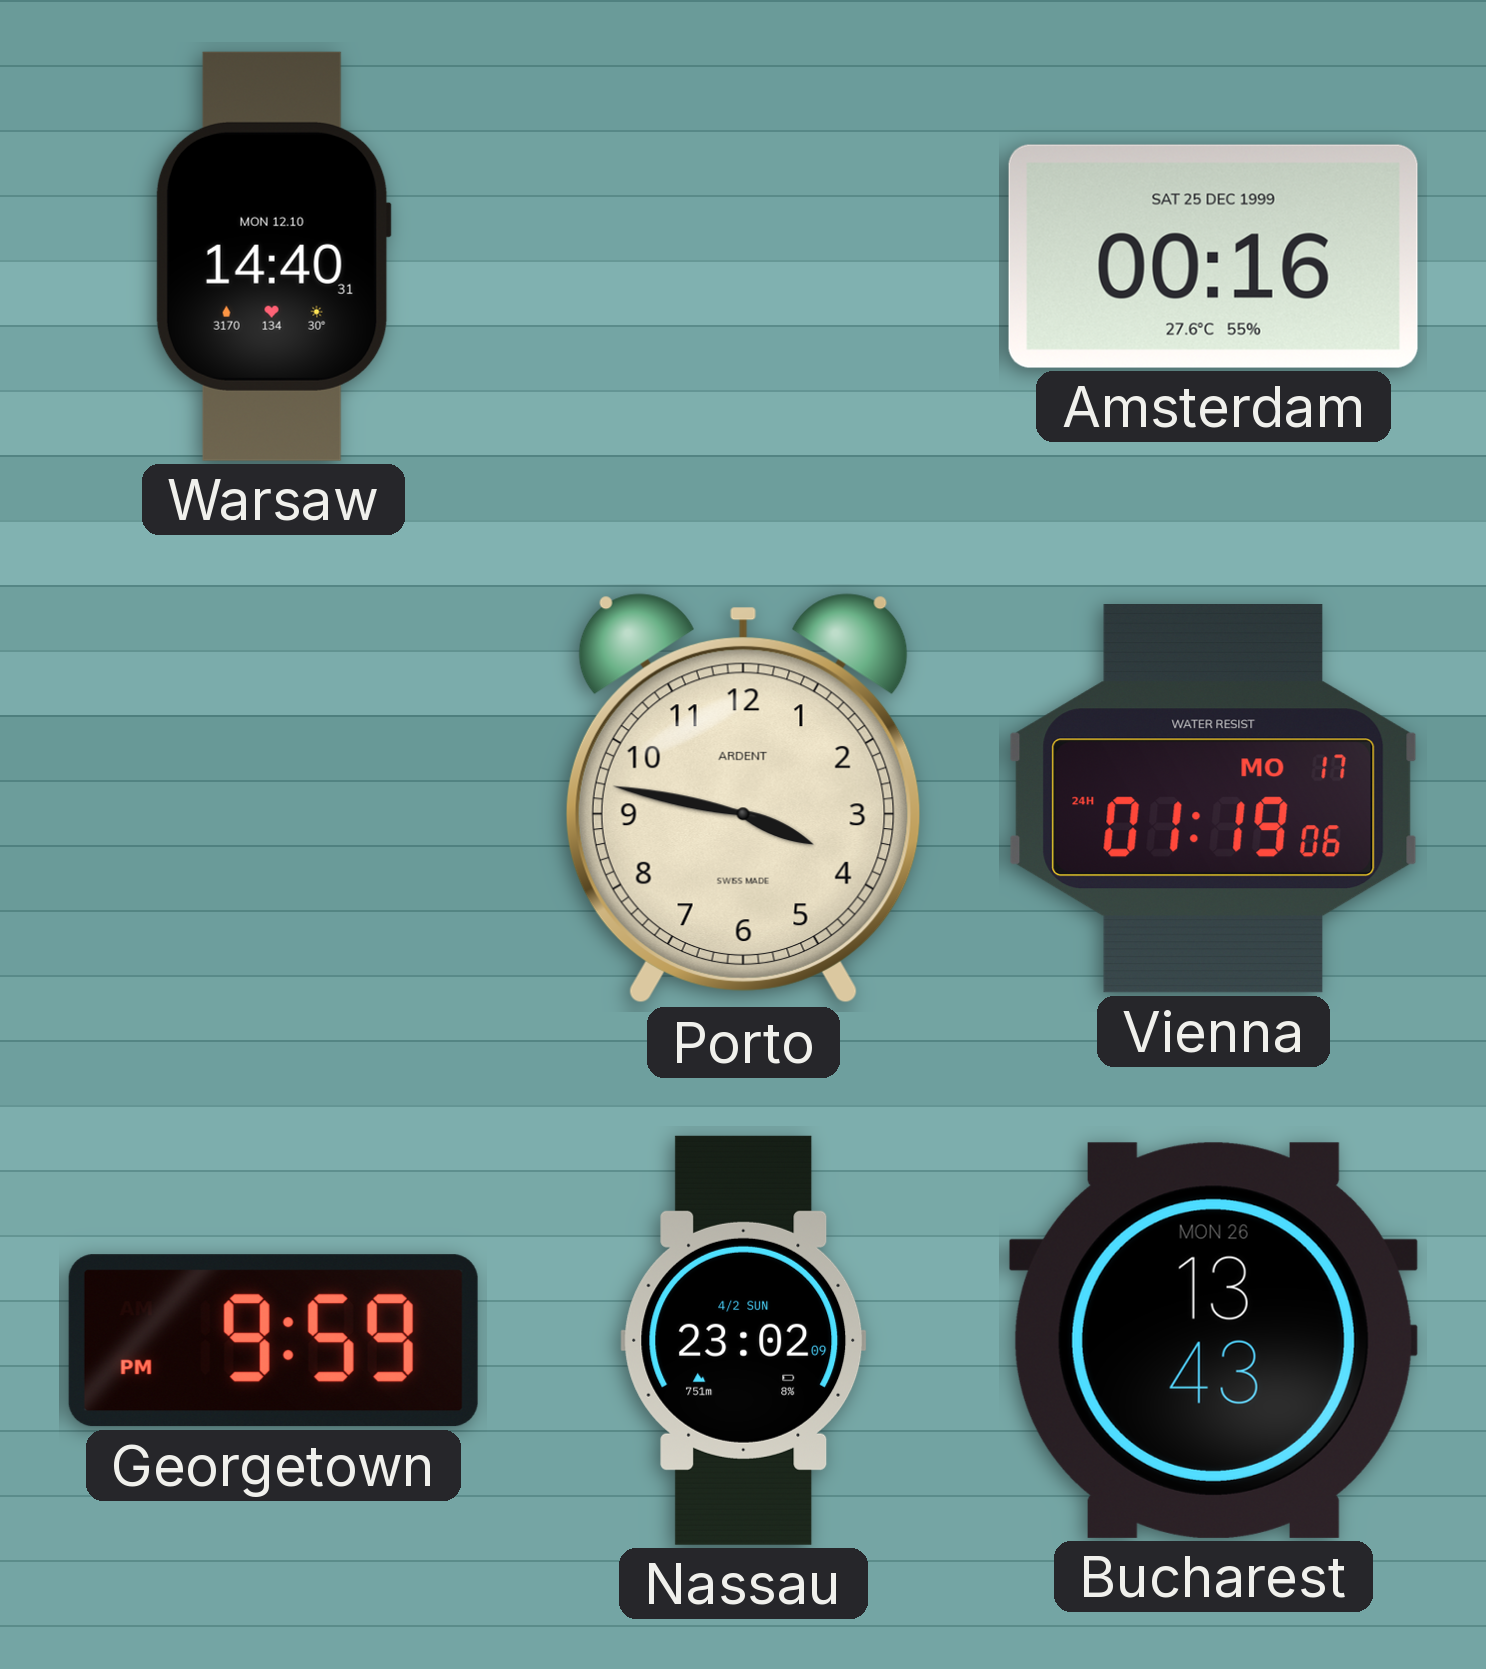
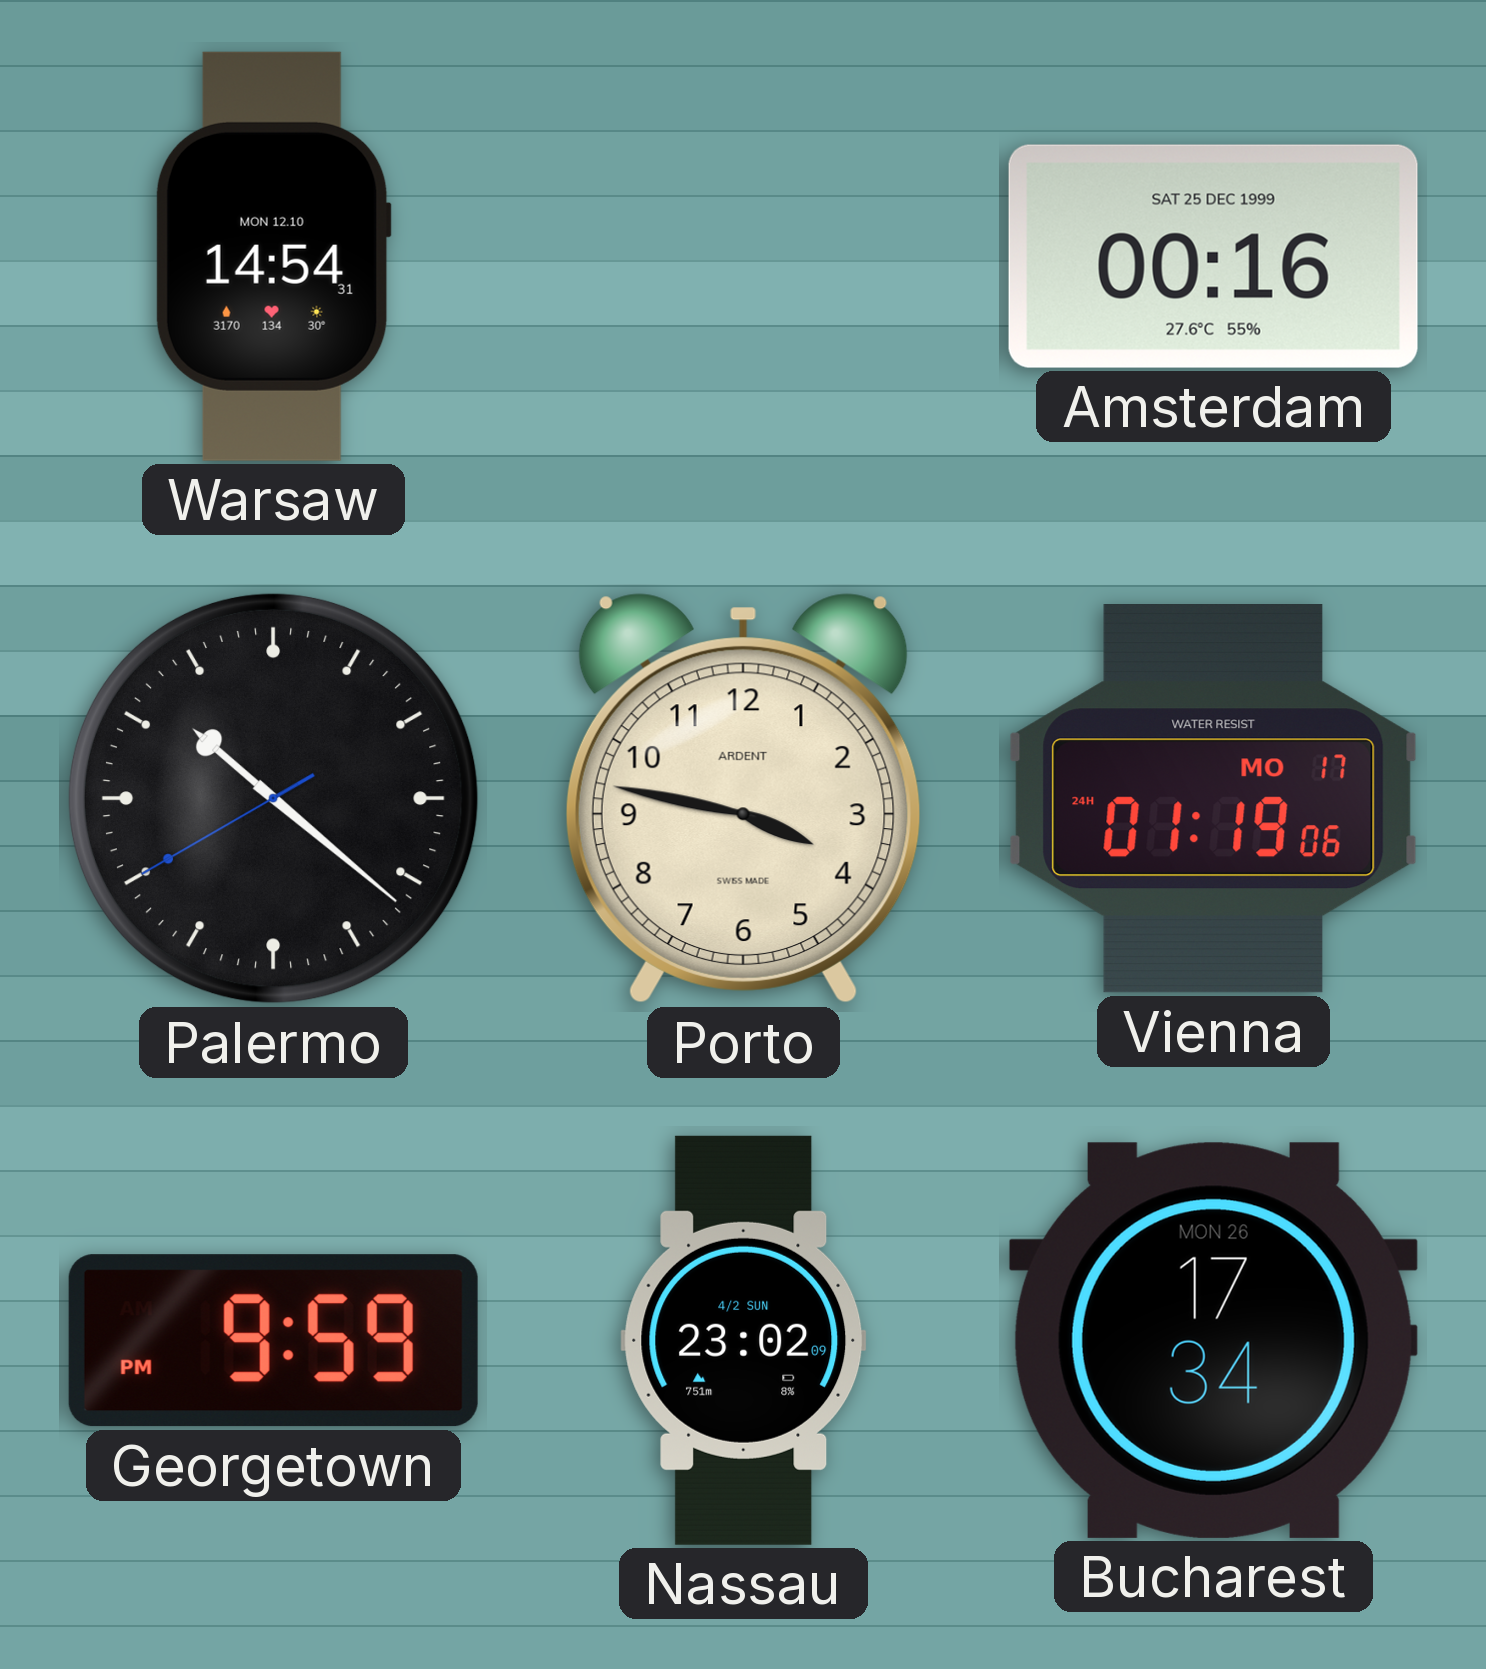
Warsaw: 14:40 -> 14:54 (273, 256)
Palermo: none -> 10:21 (273, 798)
Bucharest: 13:43 -> 17:34 (1213, 1340)
